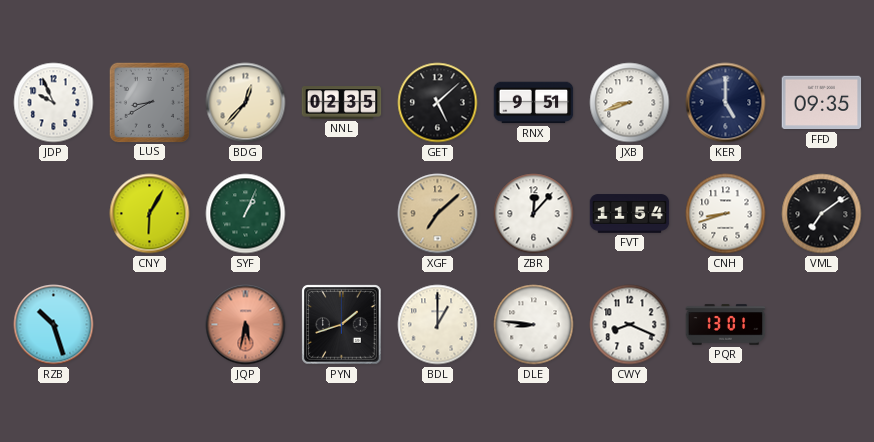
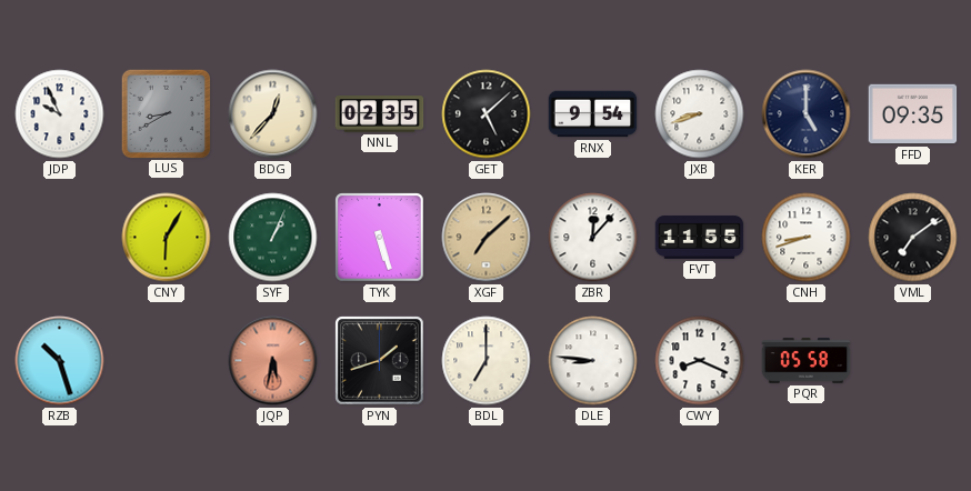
RNX: 9:51 -> 9:54 (593, 114)
TYK: none -> 5:27 (380, 238)
FVT: 11:54 -> 11:55 (700, 238)
BDL: 1:00 -> 7:00 (487, 361)
PQR: 13:01 -> 05:58 (807, 361)
